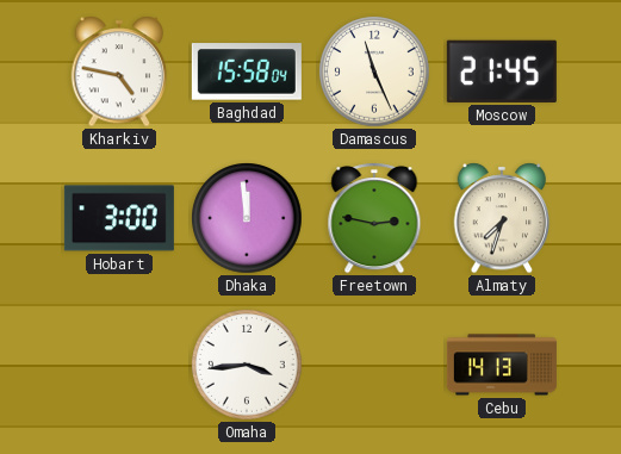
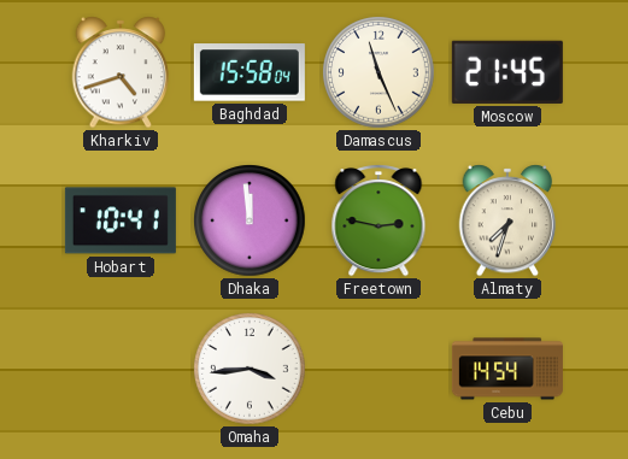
Kharkiv: 4:47 -> 4:42 (121, 72)
Hobart: 3:00 -> 10:41 (121, 220)
Cebu: 14:13 -> 14:54 (507, 369)
